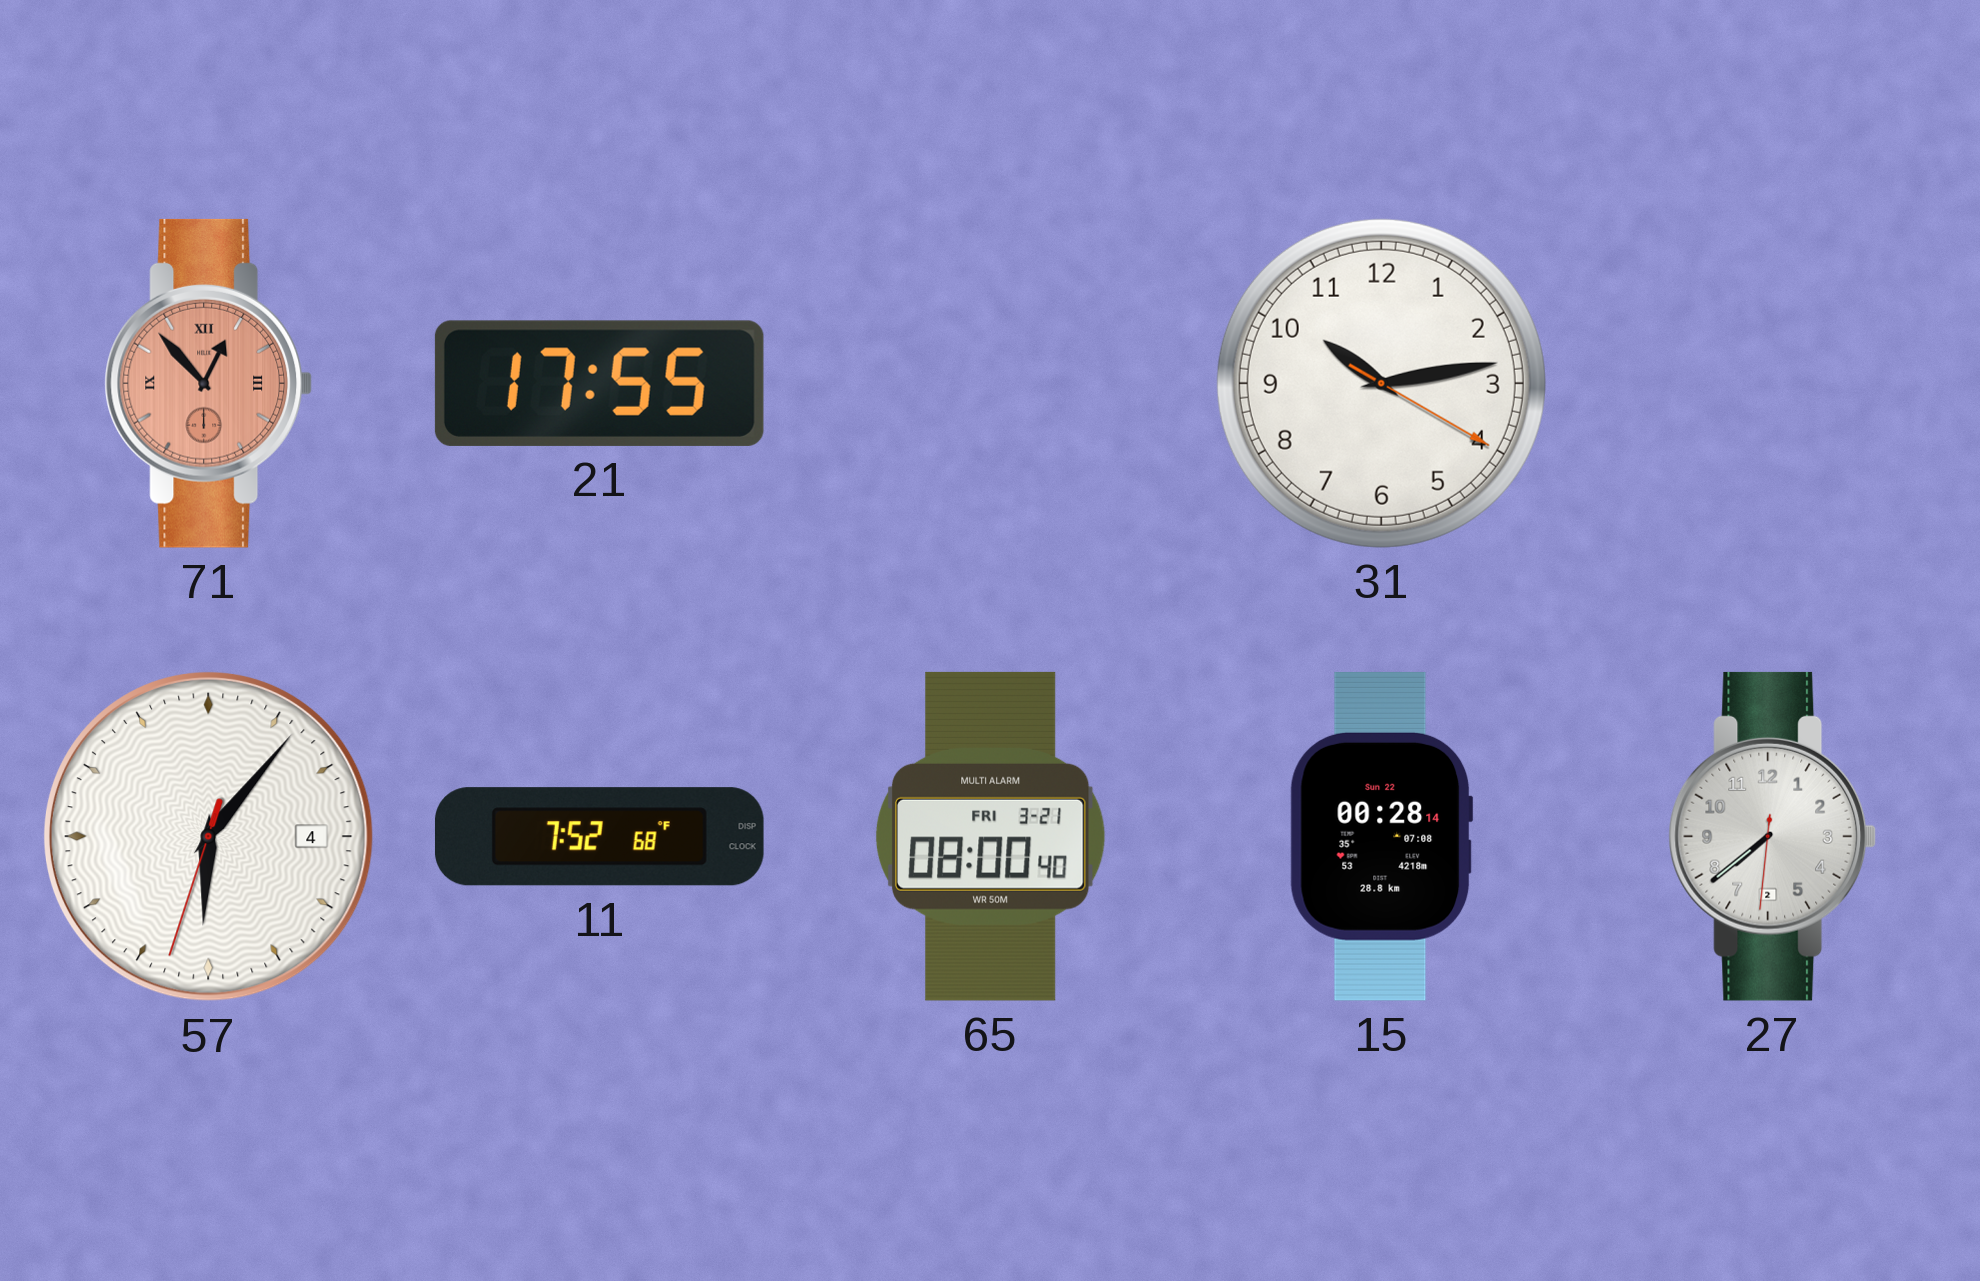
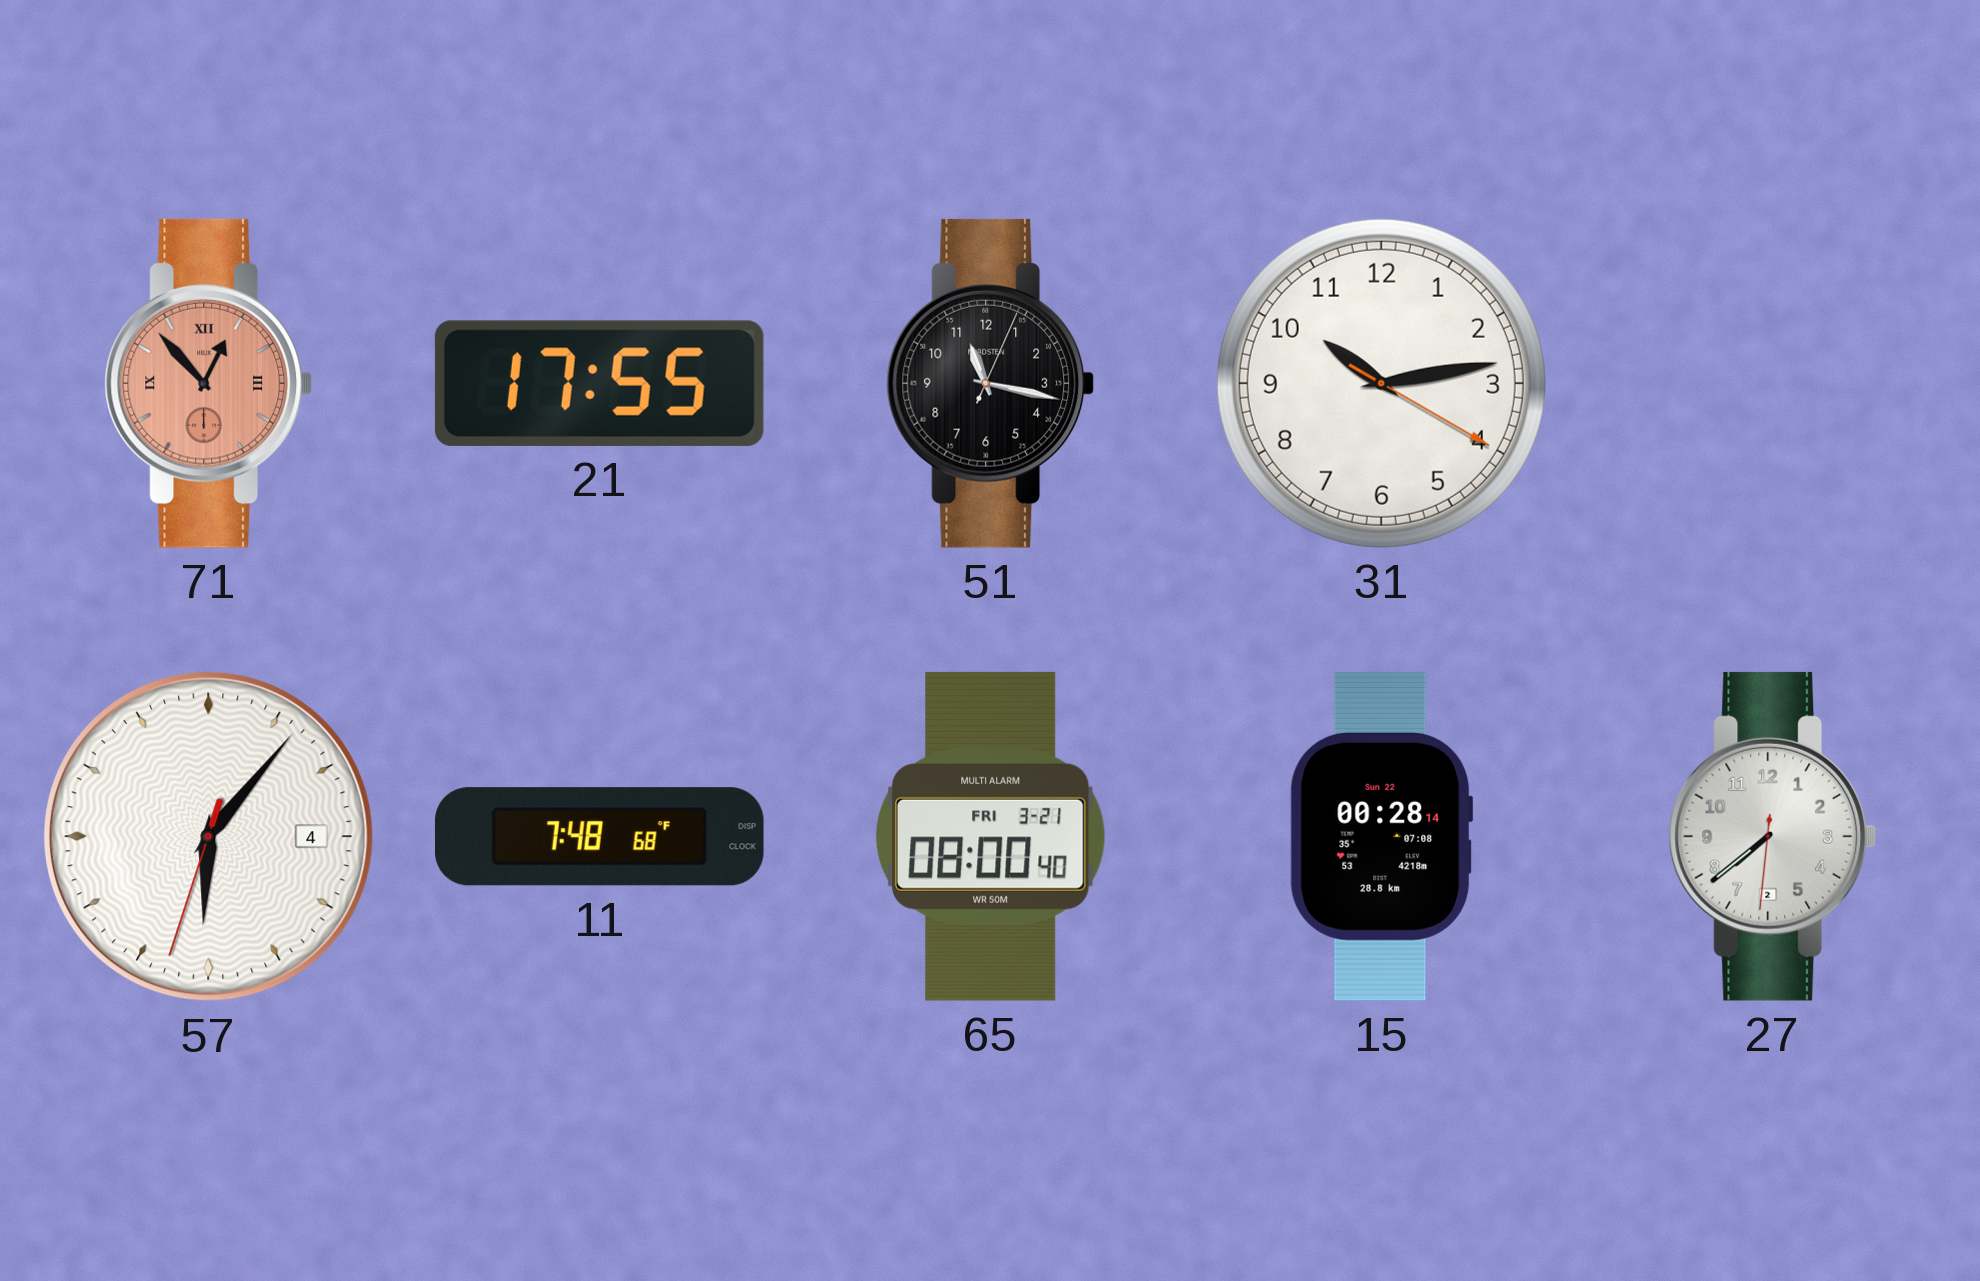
51: none -> 11:17 (991, 383)
11: 7:52 -> 7:48 (599, 837)
